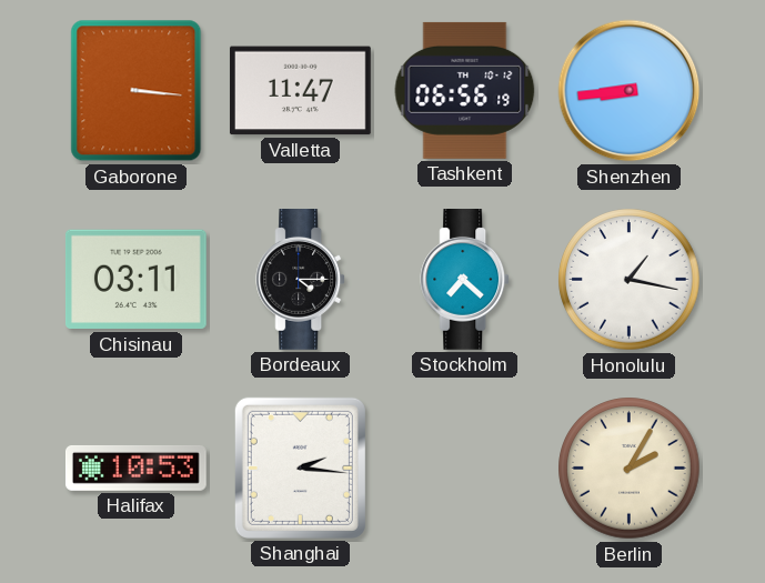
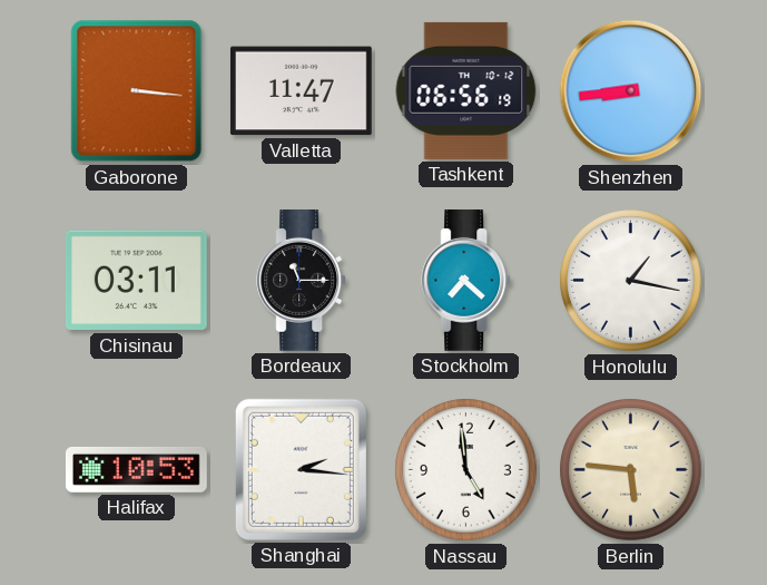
Bordeaux: 4:15 -> 11:15 (302, 281)
Nassau: none -> 4:59 (466, 470)
Berlin: 2:05 -> 5:46 (631, 470)
